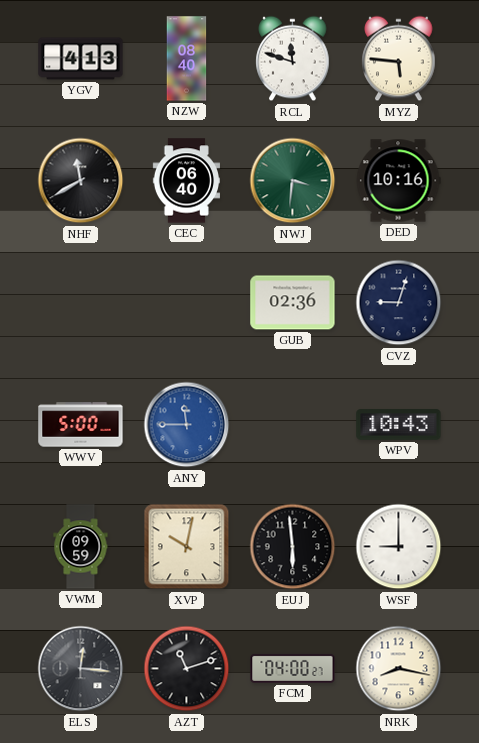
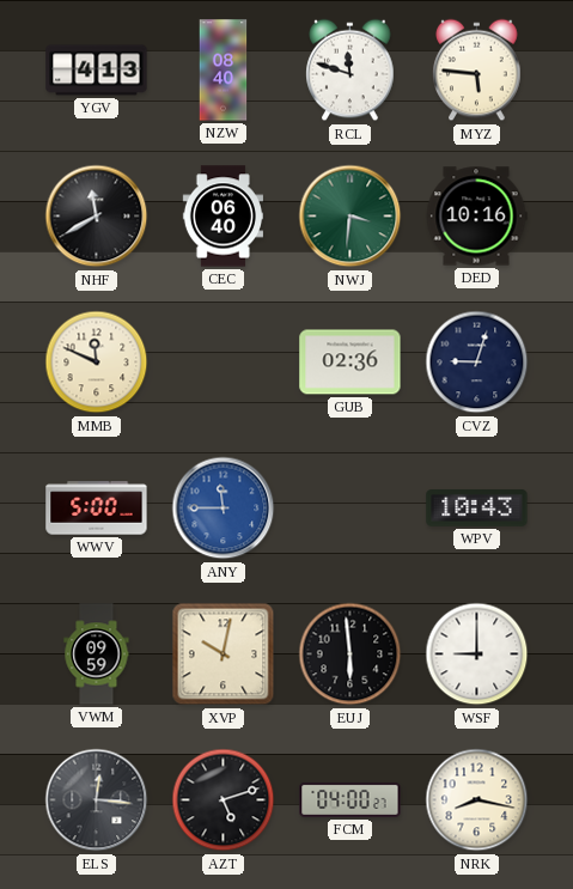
MMB: none -> 11:49 (97, 363)
AZT: 11:12 -> 5:12 (224, 800)
